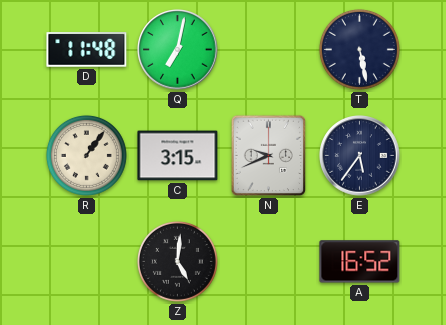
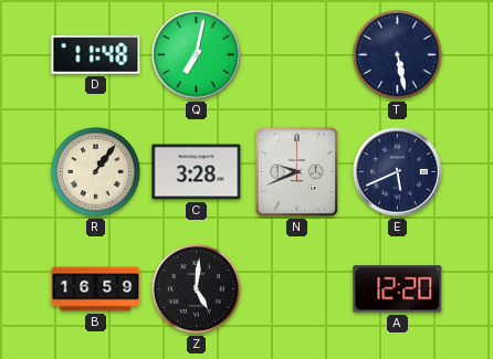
C: 3:15 -> 3:28 (197, 172)
E: 5:36 -> 5:41 (398, 172)
B: none -> 16:59 (96, 289)
A: 16:52 -> 12:20 (398, 289)
